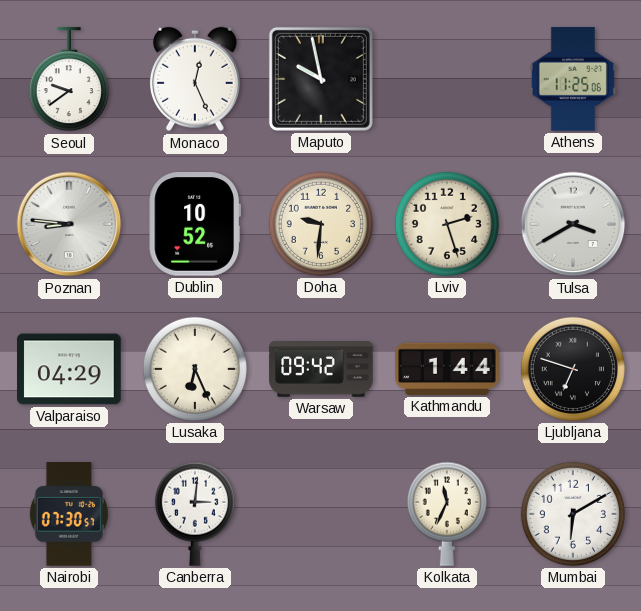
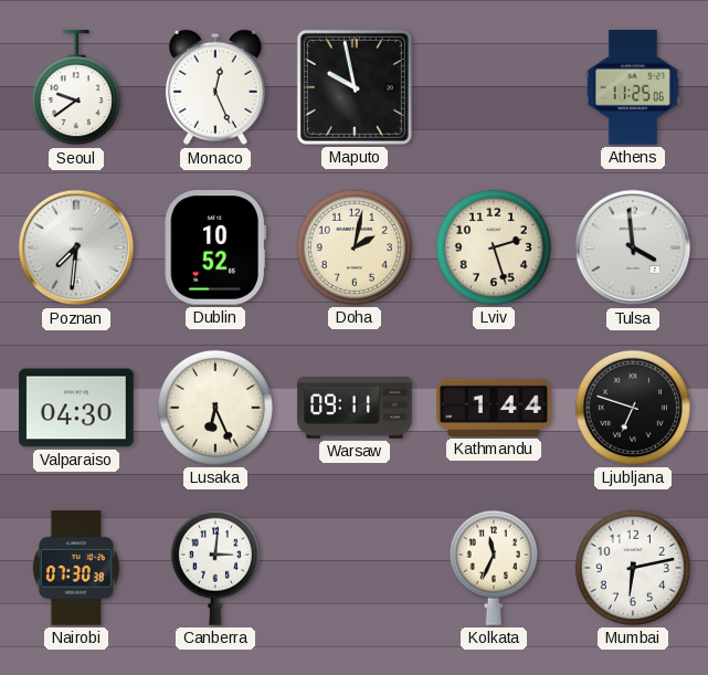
Poznan: 8:46 -> 7:31 (76, 247)
Doha: 9:31 -> 2:02 (355, 247)
Tulsa: 3:40 -> 3:59 (633, 247)
Valparaiso: 04:29 -> 04:30 (76, 408)
Warsaw: 09:42 -> 09:11 (355, 408)
Nairobi: 07:30:57 -> 07:30:38 (76, 568)
Mumbai: 6:10 -> 6:13 (633, 568)
